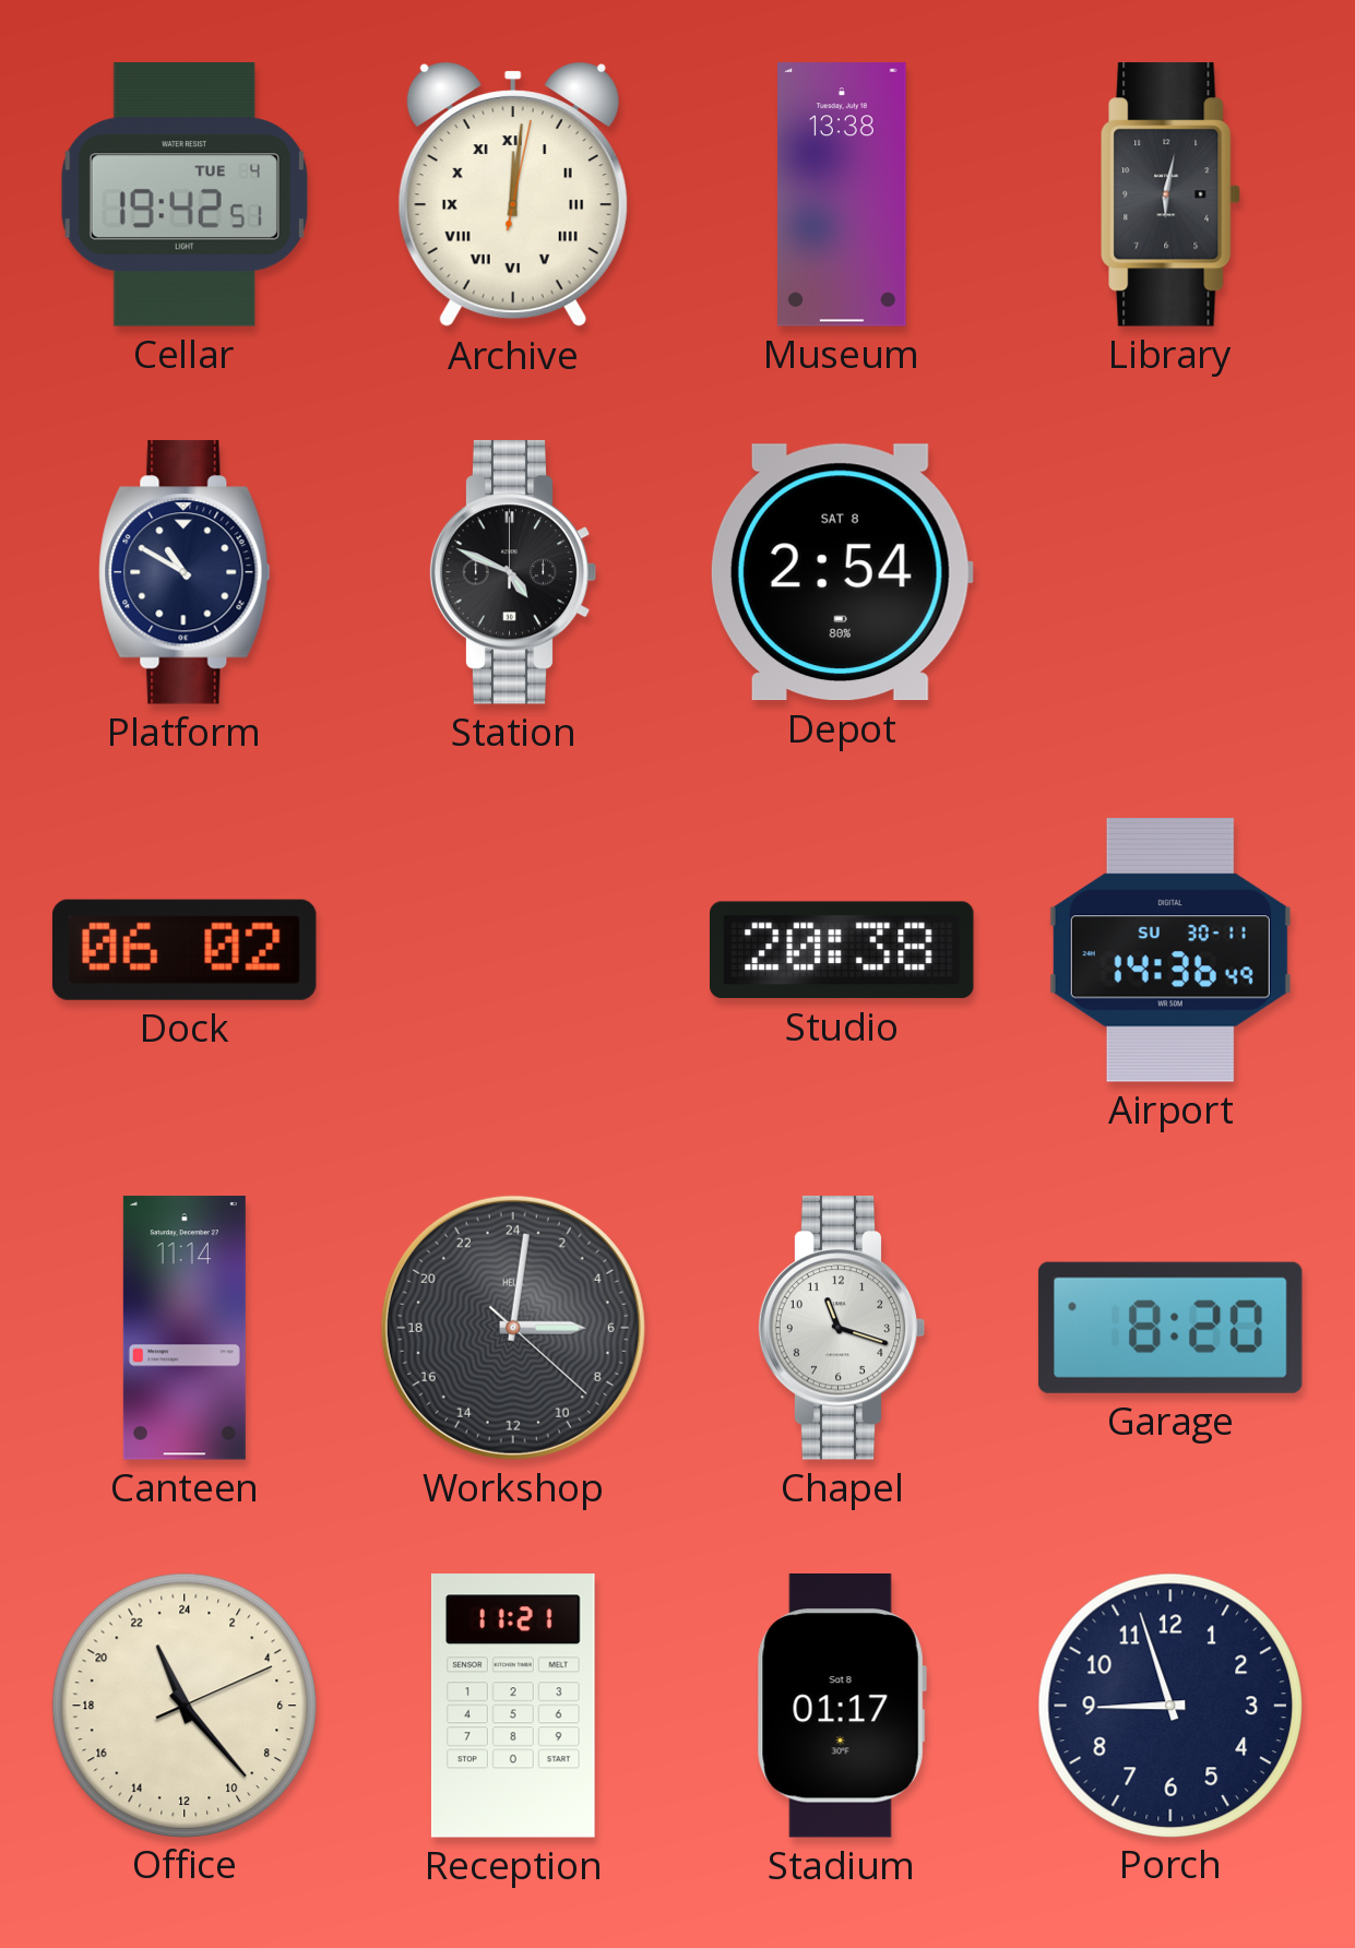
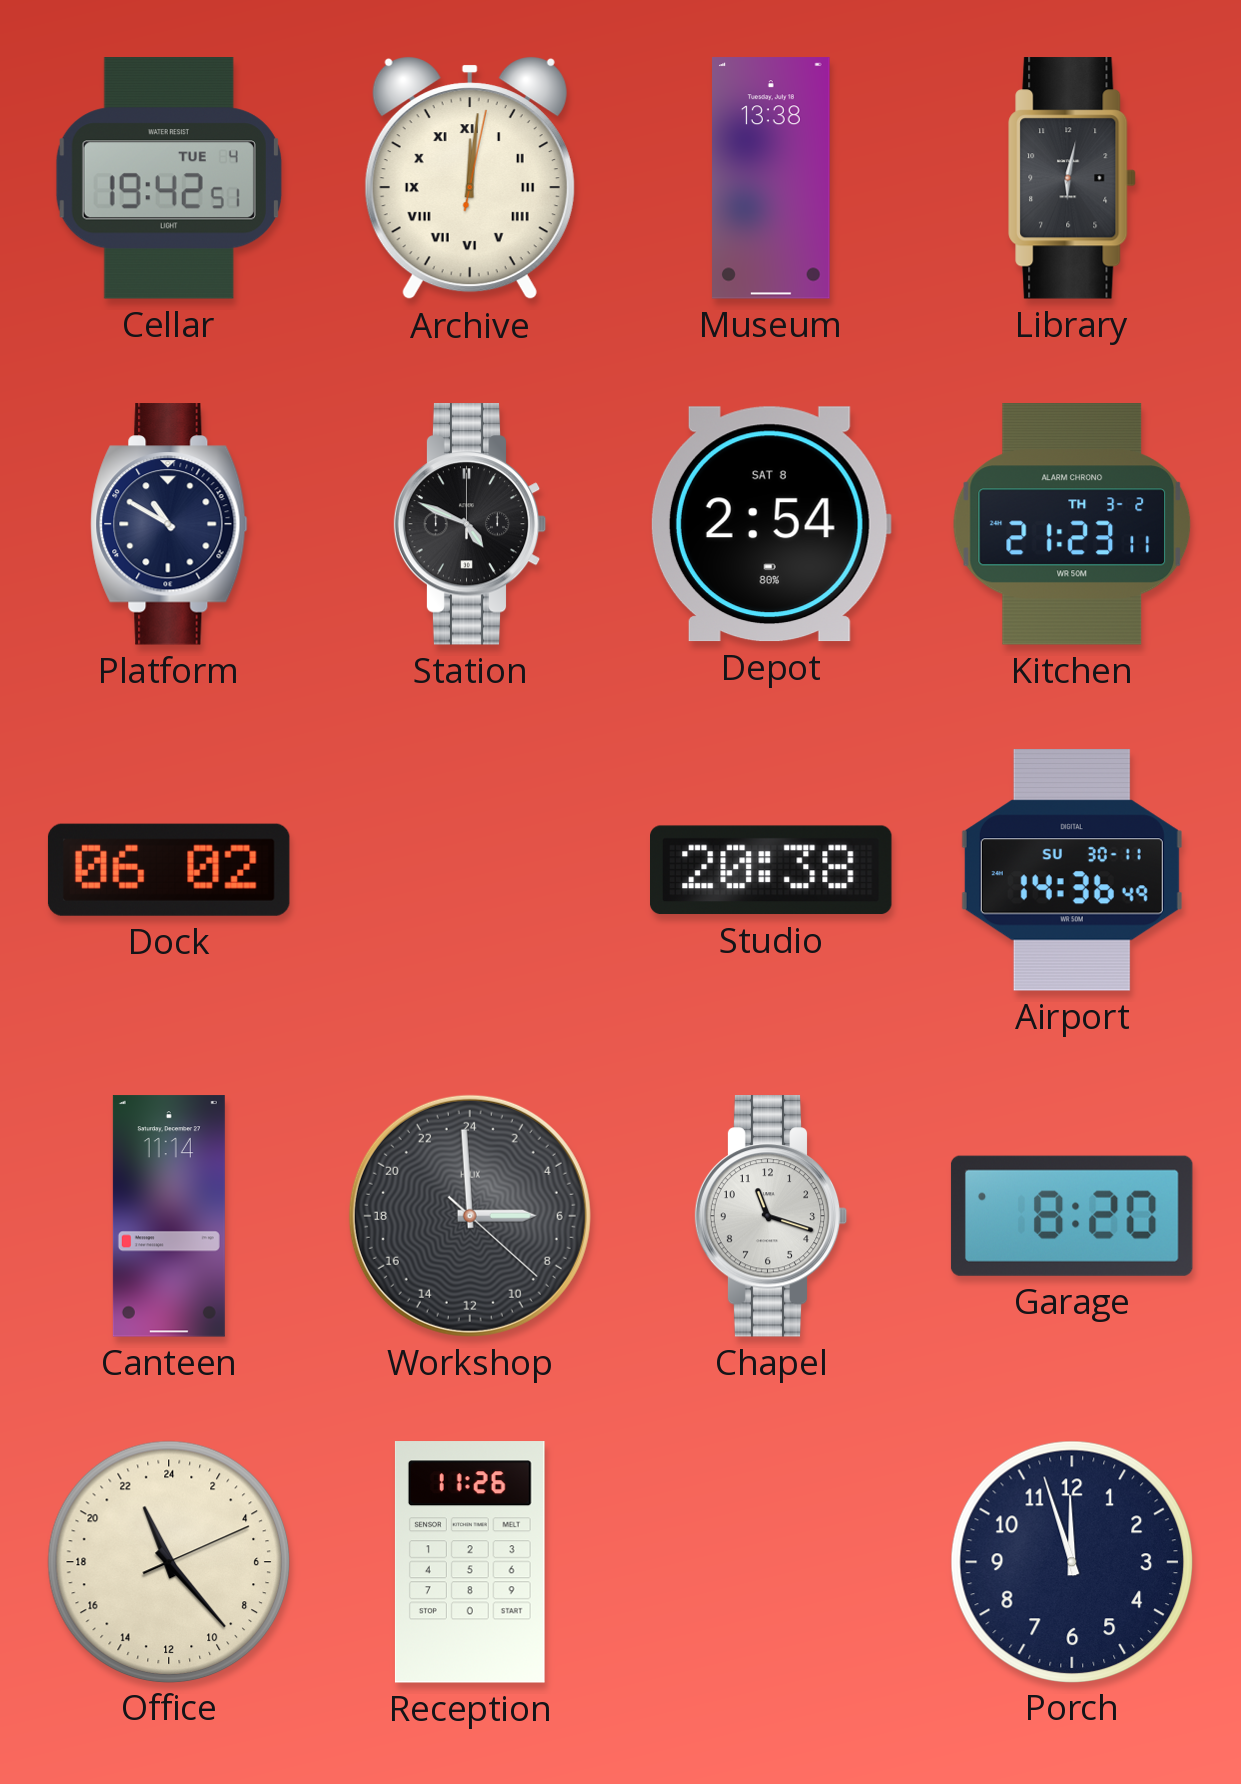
Kitchen: none -> 21:23 (1072, 525)
Workshop: 6:01 -> 5:59 (470, 1216)
Reception: 11:21 -> 11:26 (470, 1563)
Stadium: 01:17 -> none (842, 1707)
Porch: 8:57 -> 11:57 (1071, 1561)
